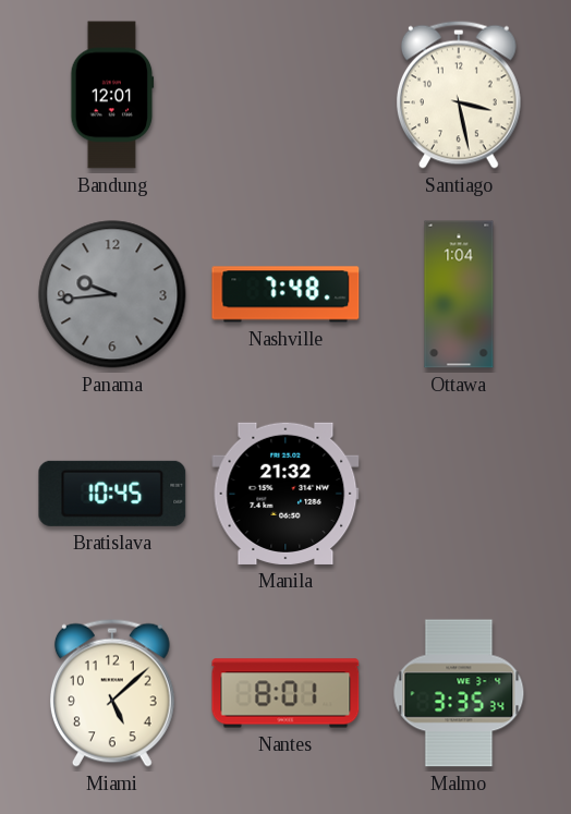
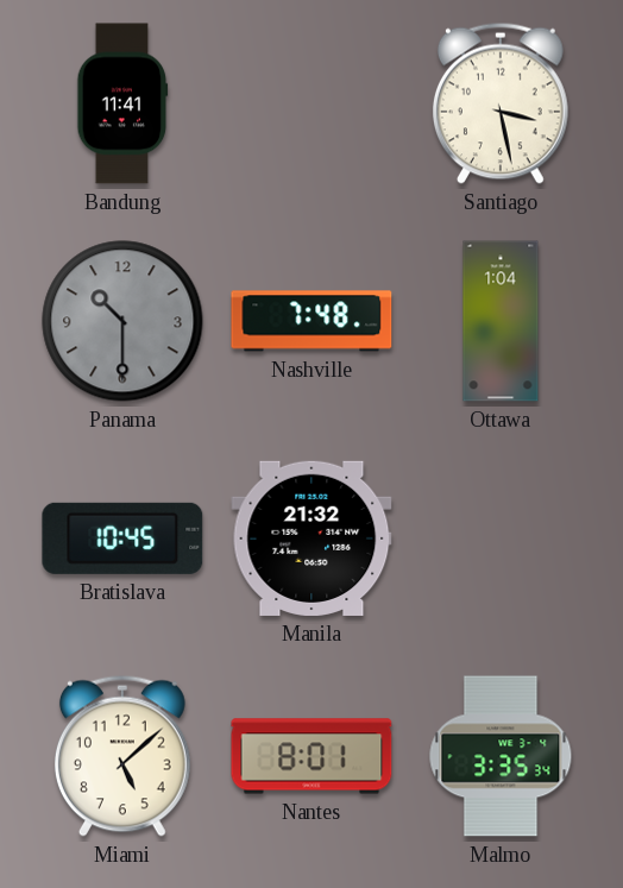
Bandung: 12:01 -> 11:41 (122, 103)
Panama: 9:44 -> 10:30 (122, 321)
